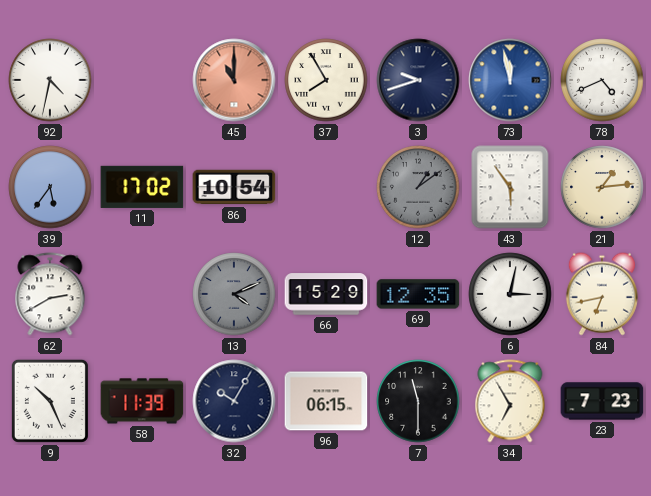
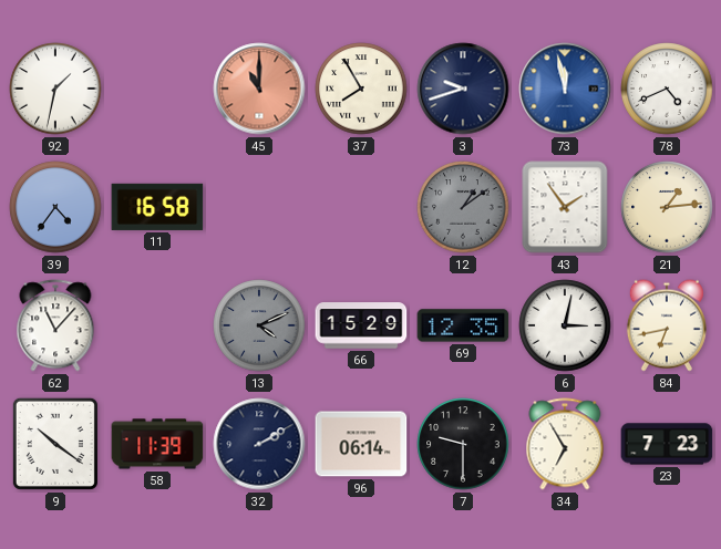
92: 4:32 -> 1:32 (55, 89)
39: 5:36 -> 4:36 (55, 207)
11: 17:02 -> 16:58 (157, 207)
86: 10:54 -> none (234, 187)
43: 5:54 -> 1:54 (565, 207)
62: 2:40 -> 11:07 (55, 325)
9: 10:26 -> 10:21 (55, 444)
32: 10:05 -> 2:10 (259, 444)
96: 06:15 -> 06:14 (361, 444)
7: 11:30 -> 9:30 (463, 444)
